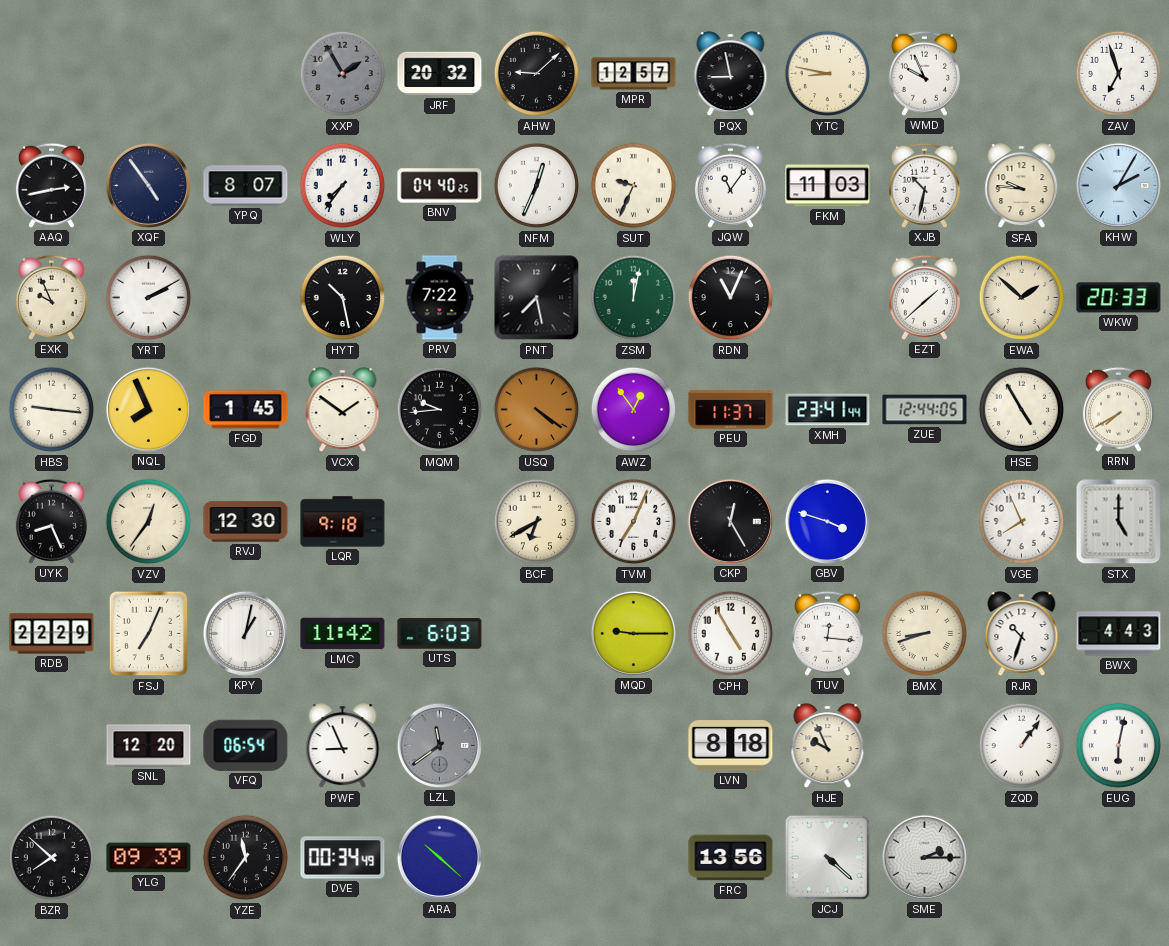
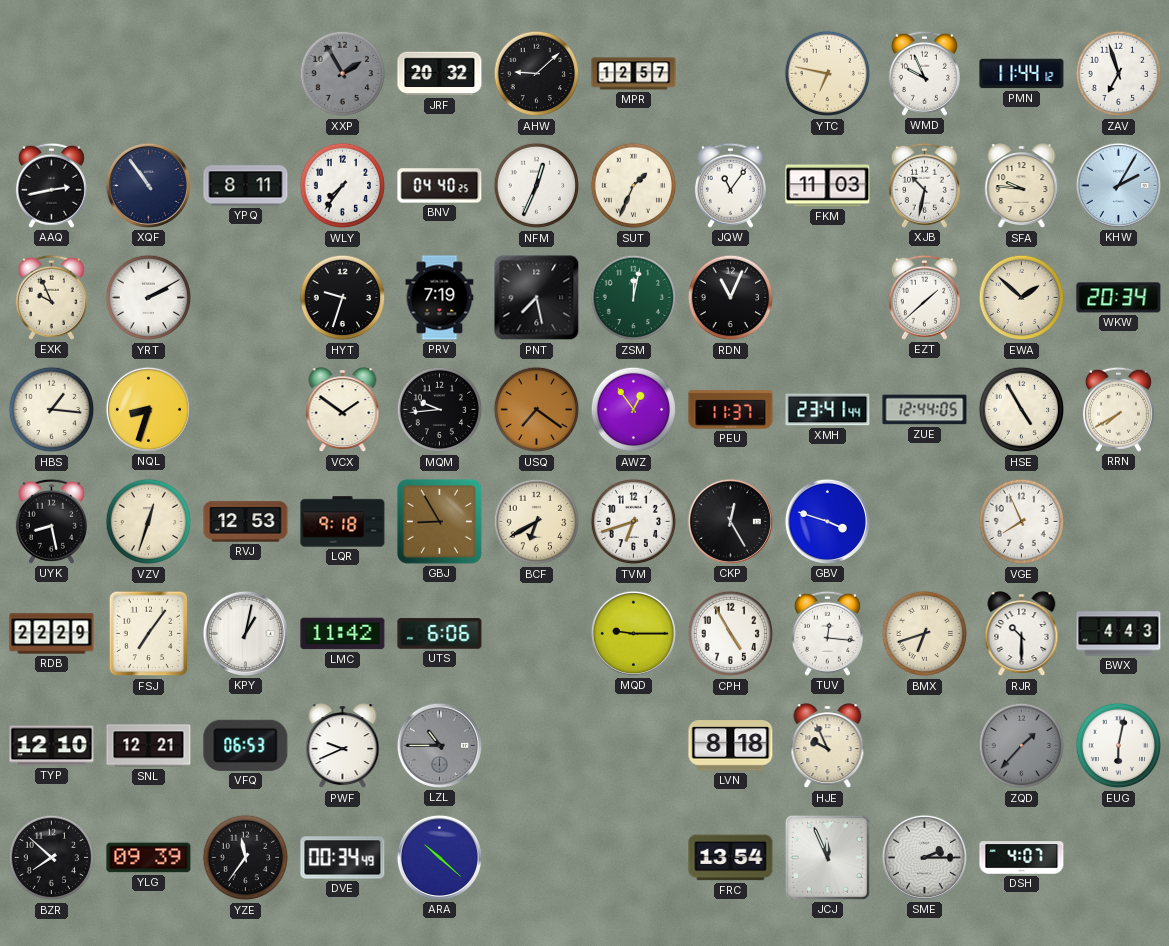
PQX: 8:58 -> none (731, 74)
YTC: 8:47 -> 6:47 (828, 74)
PMN: none -> 11:44 (1022, 74)
XQF: 4:54 -> 10:54 (148, 185)
YPQ: 8:07 -> 8:11 (246, 186)
SUT: 9:34 -> 1:34 (634, 186)
HYT: 10:28 -> 9:33 (343, 298)
PRV: 7:22 -> 7:19 (440, 298)
WKW: 20:33 -> 20:34 (1119, 298)
HBS: 9:16 -> 1:16 (52, 410)
NQL: 7:56 -> 8:33 (148, 409)
FGD: 1:45 -> none (246, 410)
USQ: 4:21 -> 7:21 (537, 410)
UYK: 8:26 -> 8:28 (51, 521)
VZV: 12:36 -> 12:33 (149, 522)
RVJ: 12:30 -> 12:53 (246, 522)
GBJ: none -> 8:55 (439, 521)
TVM: 7:04 -> 6:42 (634, 522)
STX: 5:00 -> none (1119, 522)
FSJ: 7:04 -> 7:06 (149, 634)
UTS: 6:03 -> 6:06 (440, 634)
BMX: 8:42 -> 6:42 (925, 634)
RJR: 10:33 -> 10:30 (1022, 634)
TYP: none -> 12:10 (52, 746)
SNL: 12:20 -> 12:21 (149, 746)
VFQ: 06:54 -> 06:53 (246, 745)
PWF: 8:56 -> 9:41 (343, 746)
LZL: 11:39 -> 10:45 (439, 745)
ZQD: 1:06 -> 1:37 (1022, 746)
ZQD dial: white -> grey (1022, 746)
FRC: 13:56 -> 13:54 (731, 858)
JCJ: 4:22 -> 11:56 (827, 857)
DSH: none -> 4:07 (1022, 858)
